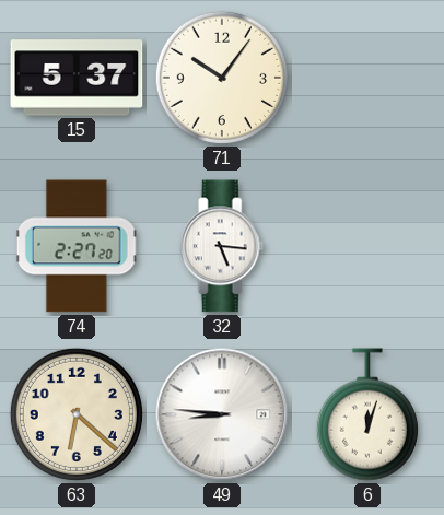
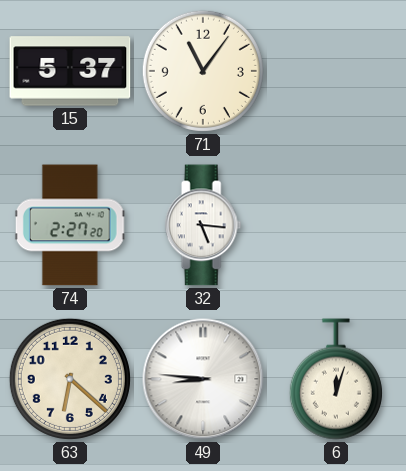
71: 10:06 -> 11:06 (203, 71)
